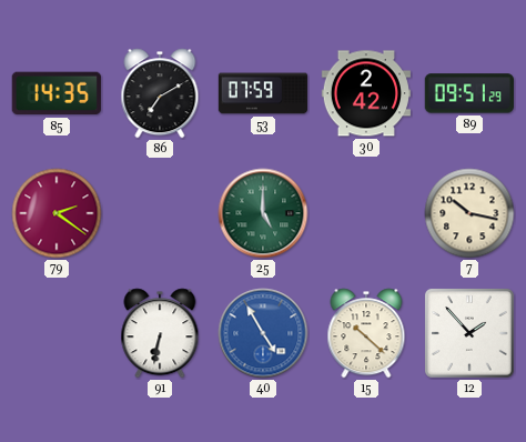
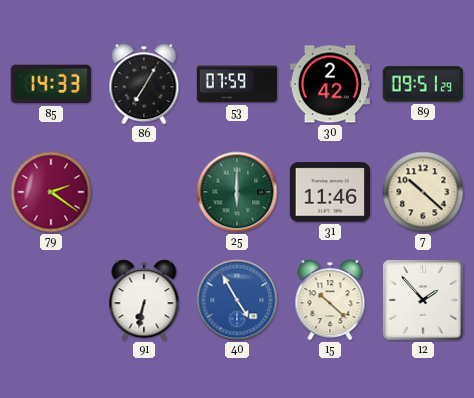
85: 14:35 -> 14:33 (51, 84)
86: 7:10 -> 7:05 (144, 84)
25: 5:00 -> 6:00 (237, 192)
31: none -> 11:46 (329, 192)
7: 10:17 -> 10:22 (423, 192)
